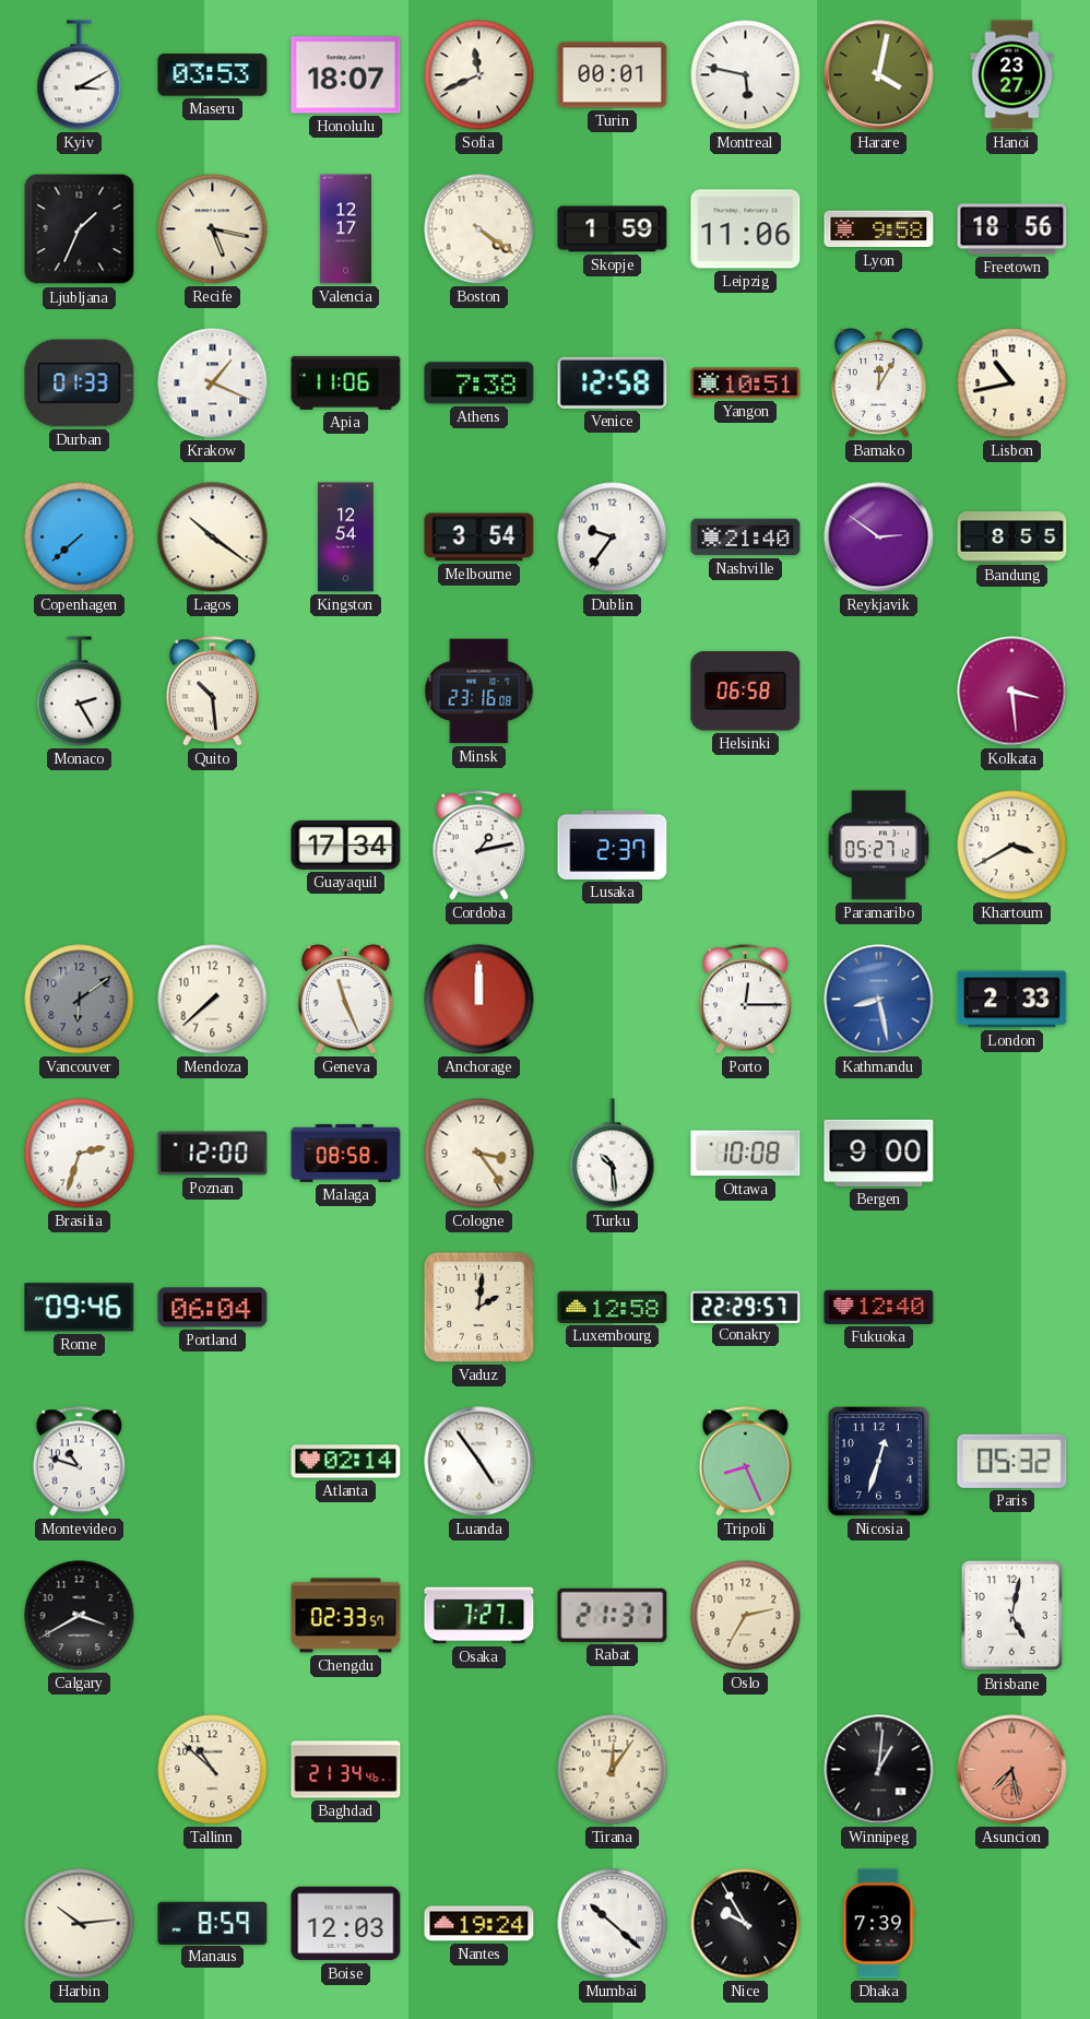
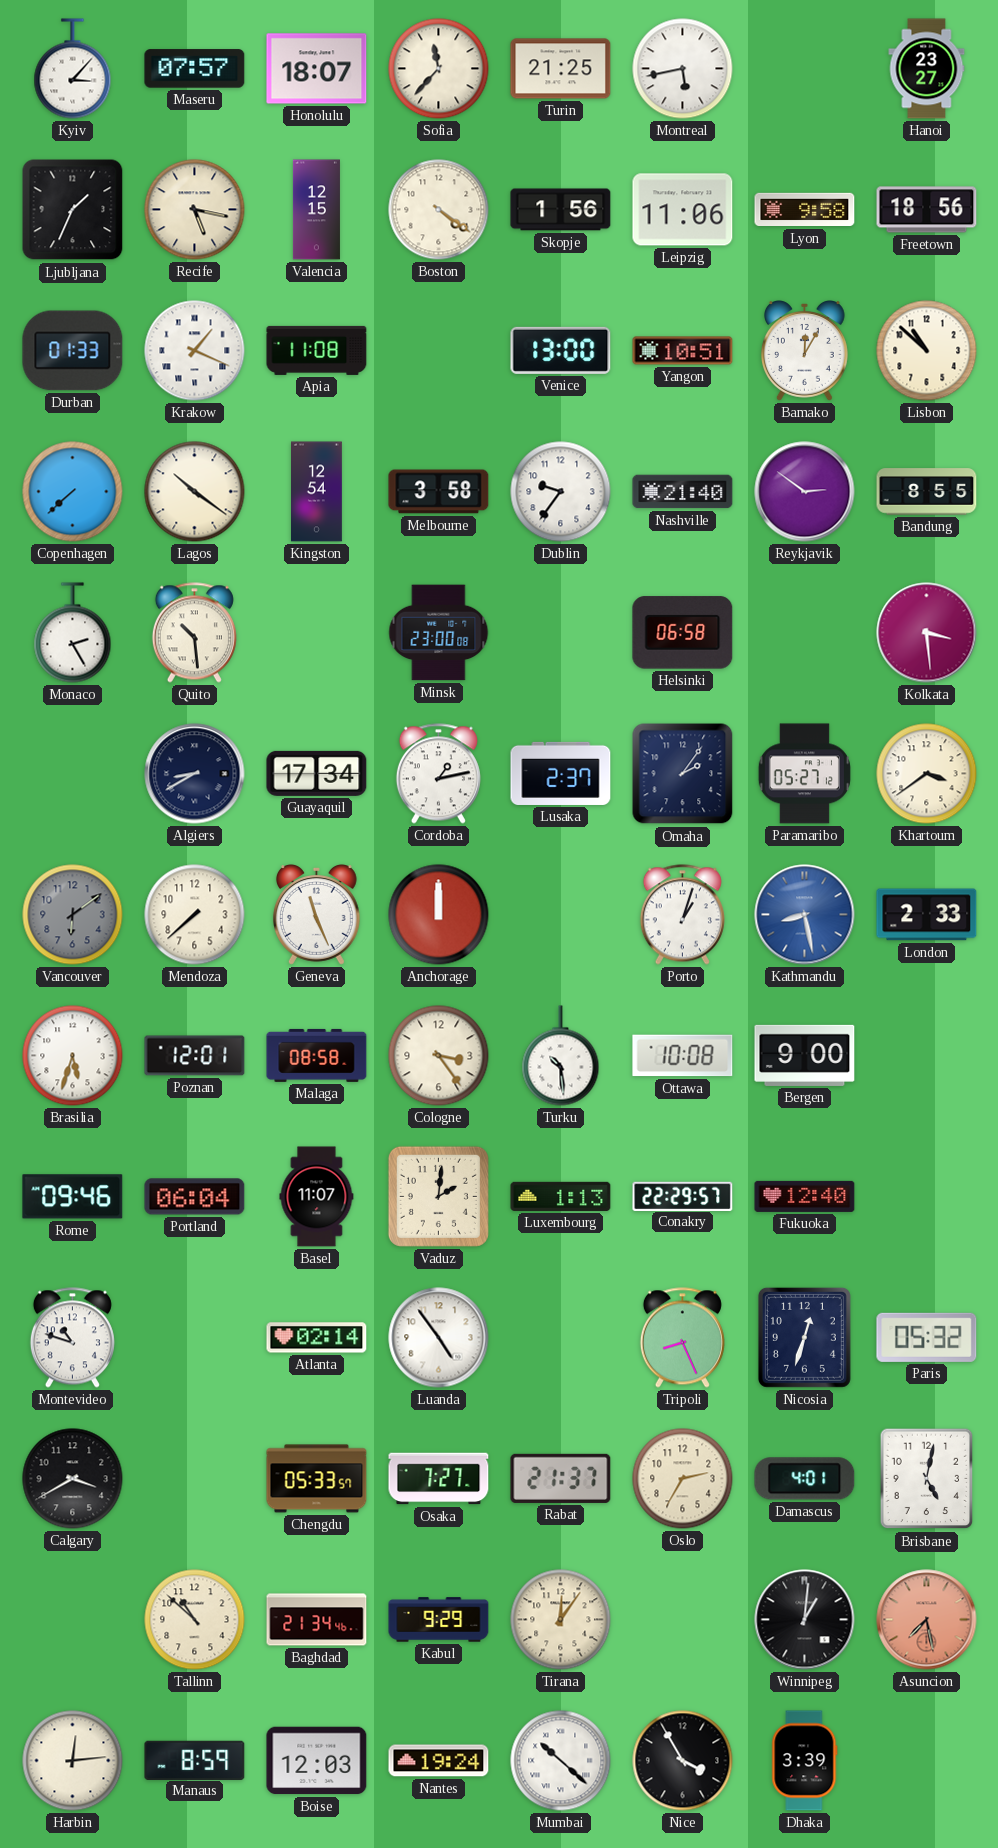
Kyiv: 3:10 -> 3:07 (73, 69)
Maseru: 03:53 -> 07:57 (195, 69)
Sofia: 11:41 -> 11:37 (439, 69)
Turin: 00:01 -> 21:25 (561, 69)
Montreal: 5:47 -> 5:43 (683, 69)
Harare: 4:02 -> none (879, 75)
Valencia: 12:17 -> 12:15 (316, 210)
Skopje: 1:59 -> 1:56 (561, 210)
Apia: 11:06 -> 11:08 (317, 350)
Athens: 7:38 -> none (479, 383)
Venice: 12:58 -> 13:00 (561, 350)
Lisbon: 10:43 -> 10:52 (927, 351)
Melbourne: 3:54 -> 3:58 (439, 492)
Minsk: 23:16 -> 23:00 (439, 633)
Algiers: none -> 8:40 (195, 774)
Omaha: none -> 2:06 (683, 774)
Khartoum: 3:40 -> 3:39 (927, 774)
Porto: 12:15 -> 1:03 (682, 915)
Brasilia: 2:33 -> 5:33 (73, 1056)
Poznan: 12:00 -> 12:01 (195, 1056)
Basel: none -> 11:07 (317, 1197)
Luxembourg: 12:58 -> 1:13 (561, 1196)
Chengdu: 02:33 -> 05:33 (317, 1479)
Damascus: none -> 4:01 (805, 1479)
Kabul: none -> 9:29 (439, 1620)
Harbin: 10:14 -> 12:14 (73, 1761)
Nice: 9:55 -> 3:55 (683, 1761)
Dhaka: 7:39 -> 3:39 (805, 1761)
